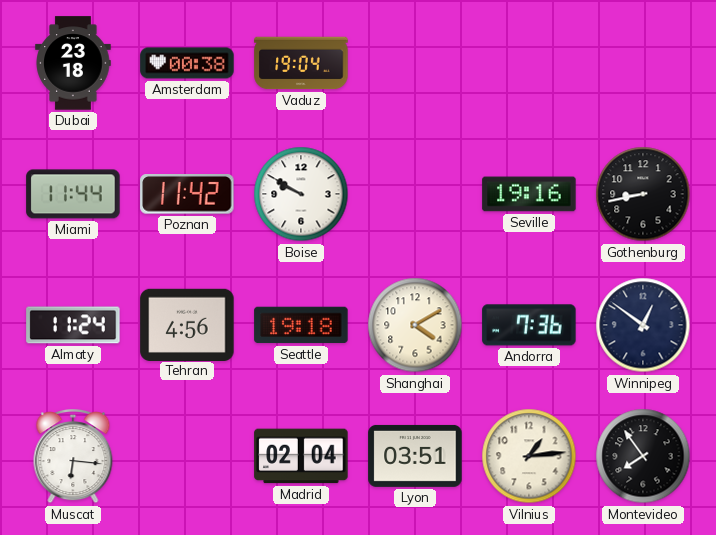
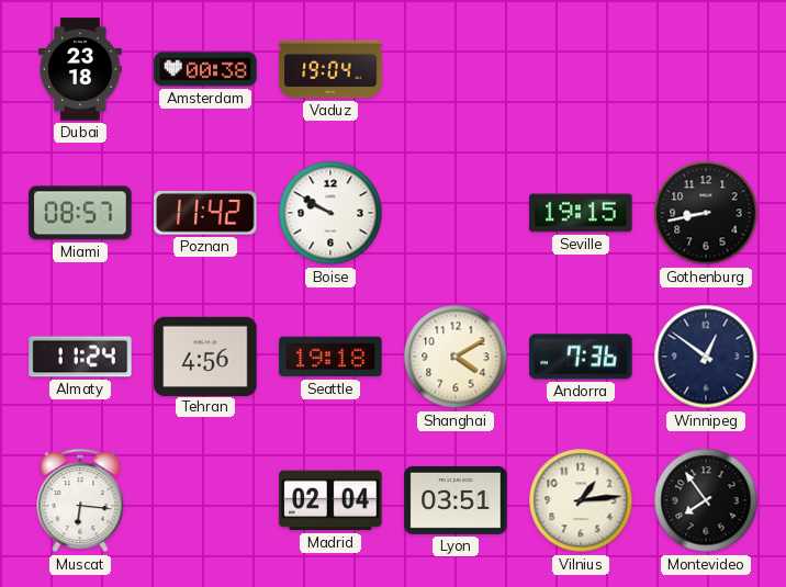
Miami: 11:44 -> 08:57 (80, 213)
Seville: 19:16 -> 19:15 (581, 213)
